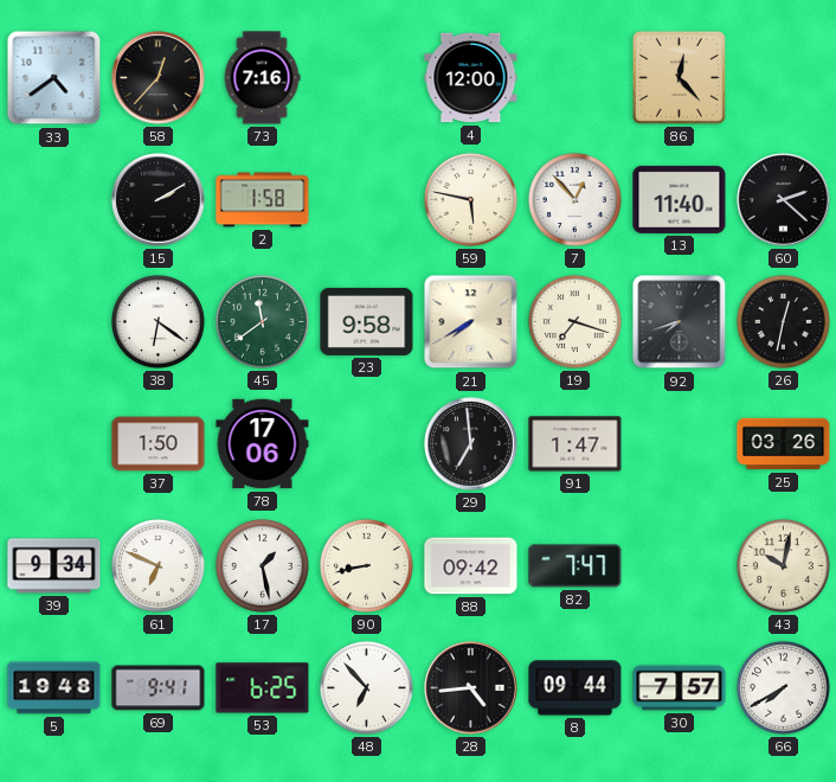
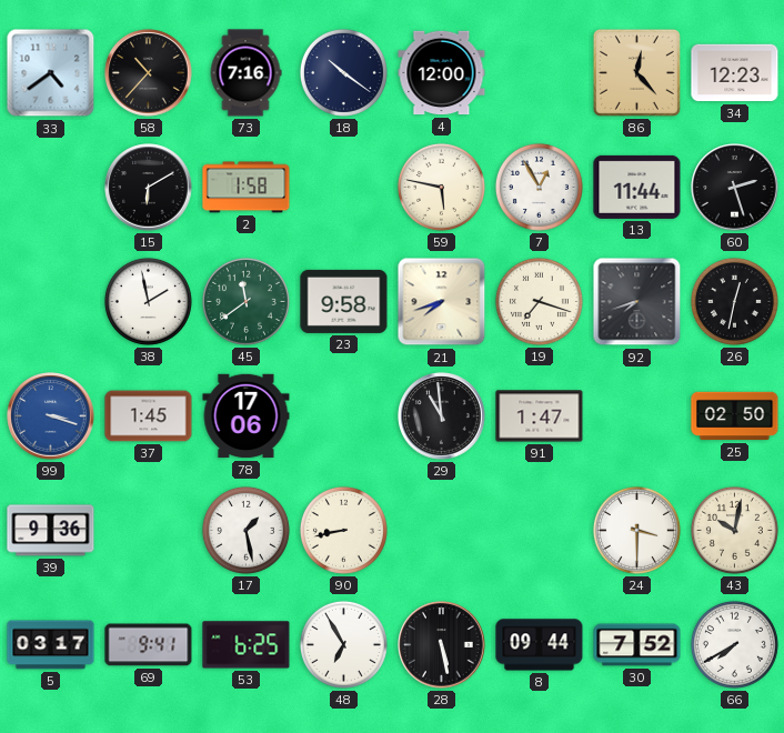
58: 12:37 -> 10:37 (149, 73)
18: none -> 10:21 (343, 72)
34: none -> 12:23 (735, 73)
15: 2:10 -> 6:10 (149, 188)
7: 12:53 -> 12:55 (539, 187)
13: 11:40 -> 11:44 (637, 187)
60: 2:22 -> 2:27 (735, 188)
38: 6:21 -> 1:58 (148, 301)
21: 7:40 -> 7:42 (442, 302)
99: none -> 3:18 (51, 416)
37: 1:50 -> 1:45 (149, 416)
29: 6:59 -> 10:59 (442, 416)
25: 03:26 -> 02:50 (735, 416)
39: 9:34 -> 9:36 (51, 531)
61: 6:49 -> none (157, 565)
88: 09:42 -> none (471, 566)
82: 7:47 -> none (575, 566)
24: none -> 3:30 (636, 530)
5: 19:48 -> 03:17 (51, 645)
48: 6:53 -> 6:55 (343, 644)
28: 4:44 -> 5:28 (442, 645)
30: 7:57 -> 7:52 (637, 645)
